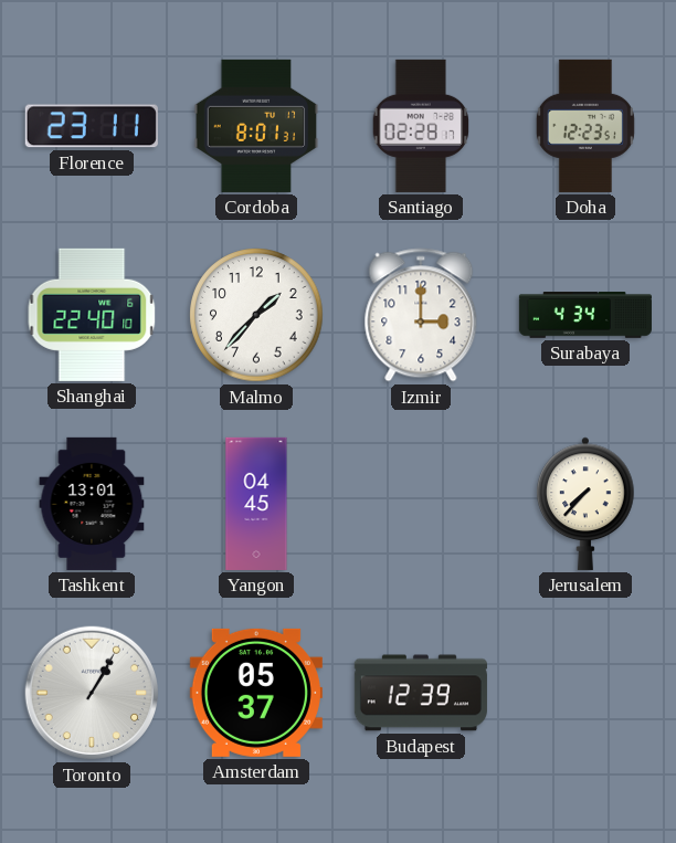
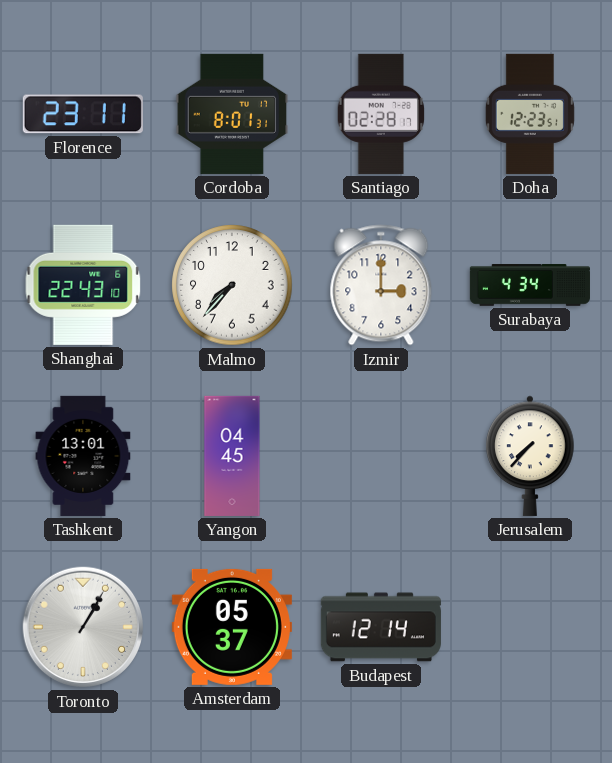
Shanghai: 22:40 -> 22:43 (83, 285)
Malmo: 1:37 -> 7:37 (232, 285)
Budapest: 12:39 -> 12:14 (381, 627)
